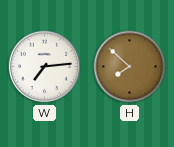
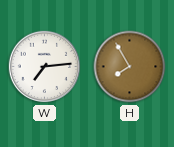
H: 7:52 -> 7:55 (130, 67)
